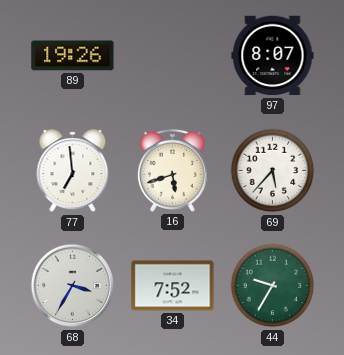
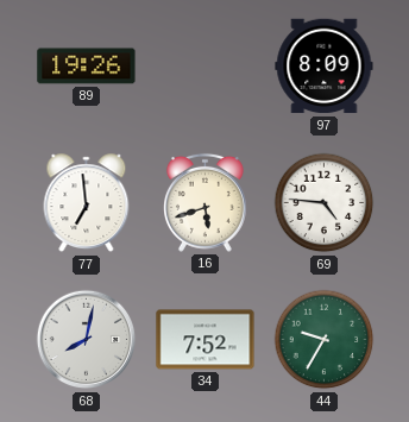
97: 8:07 -> 8:09 (325, 67)
69: 5:37 -> 4:46 (325, 203)
68: 3:35 -> 8:02 (87, 340)
